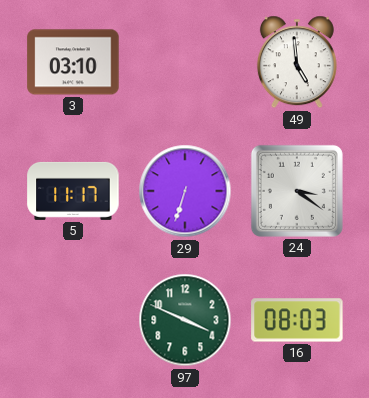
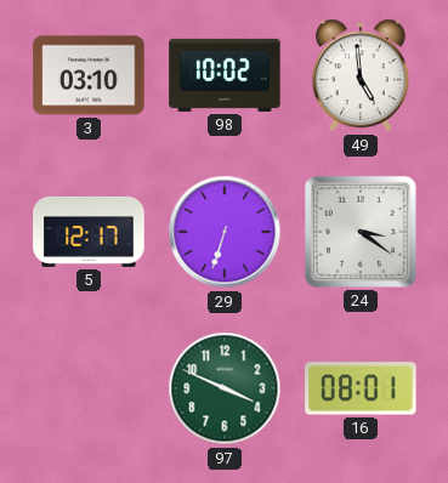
98: none -> 10:02 (225, 75)
5: 11:17 -> 12:17 (89, 232)
16: 08:03 -> 08:01 (361, 388)
